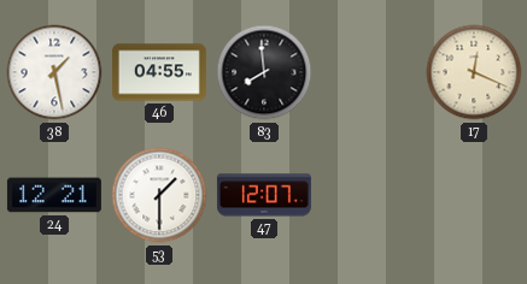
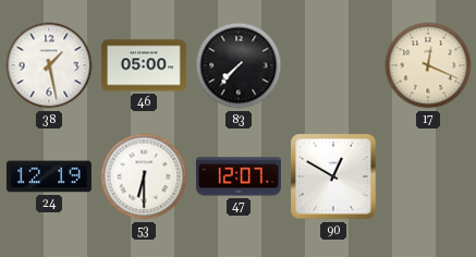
46: 04:55 -> 05:00 (144, 65)
83: 7:59 -> 7:37 (239, 65)
24: 12:21 -> 12:19 (49, 176)
53: 1:30 -> 6:30 (144, 176)
90: none -> 12:50 (333, 176)
